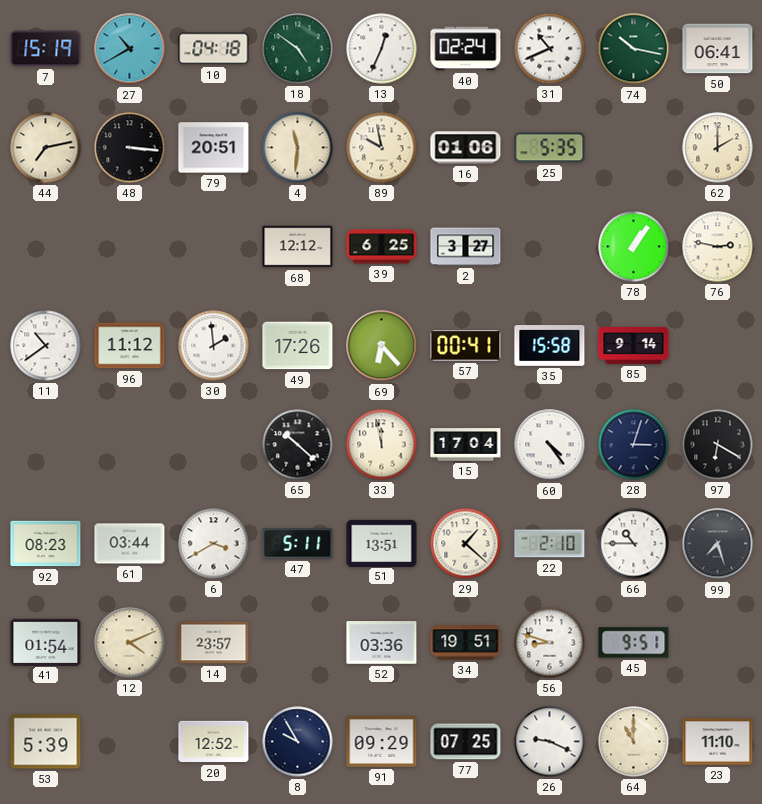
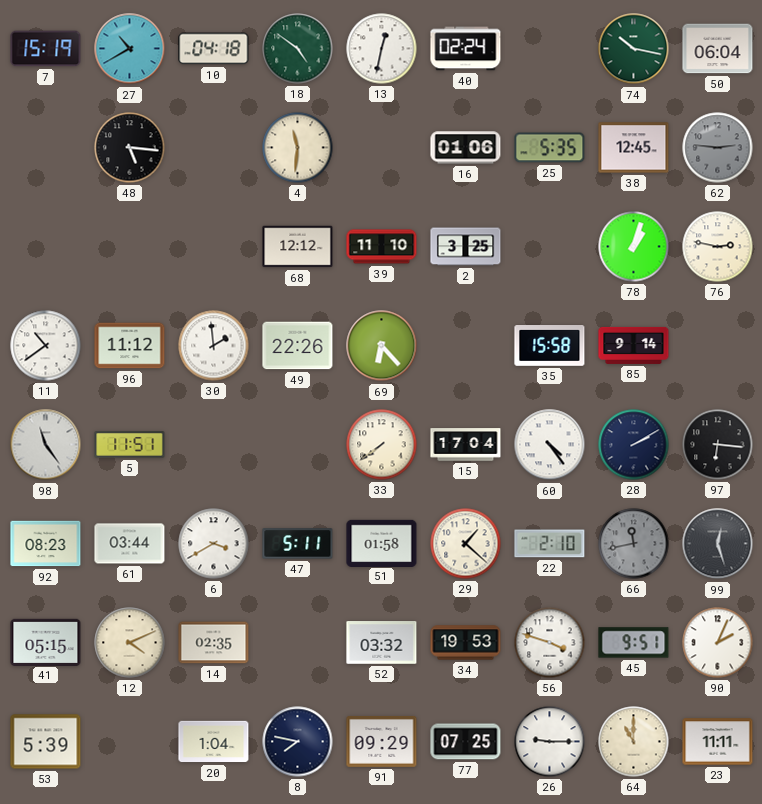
13: 12:34 -> 12:32 (382, 49)
31: 10:41 -> none (550, 49)
50: 06:41 -> 06:04 (718, 49)
44: 7:13 -> none (46, 148)
48: 3:16 -> 5:16 (130, 148)
79: 20:51 -> none (214, 148)
89: 9:58 -> none (382, 148)
38: none -> 12:45 (634, 148)
62: 2:00 -> 2:46 (718, 148)
62 dial: cream -> grey (718, 148)
39: 6:25 -> 11:10 (382, 247)
2: 3:27 -> 3:25 (466, 247)
78: 1:06 -> 1:03 (634, 247)
49: 17:26 -> 22:26 (298, 346)
57: 00:41 -> none (466, 346)
98: none -> 11:24 (46, 445)
5: none -> 11:51 (130, 445)
65: 10:22 -> none (298, 445)
33: 11:58 -> 7:39 (382, 445)
28: 3:03 -> 2:10 (634, 445)
97: 6:20 -> 6:16 (718, 445)
51: 13:51 -> 01:58 (382, 543)
66: 10:45 -> 11:43 (634, 544)
66 dial: white -> grey (634, 544)
99: 7:27 -> 12:27 (718, 544)
41: 01:54 -> 05:15 (46, 642)
14: 23:57 -> 02:35 (214, 643)
52: 03:36 -> 03:32 (382, 643)
34: 19:51 -> 19:53 (466, 643)
56: 8:48 -> 3:48 (550, 643)
90: none -> 2:04 (718, 643)
20: 12:52 -> 1:04 (214, 742)
8: 9:55 -> 7:47 (298, 742)
26: 9:19 -> 9:15 (550, 742)
23: 11:10 -> 11:11 (718, 742)
